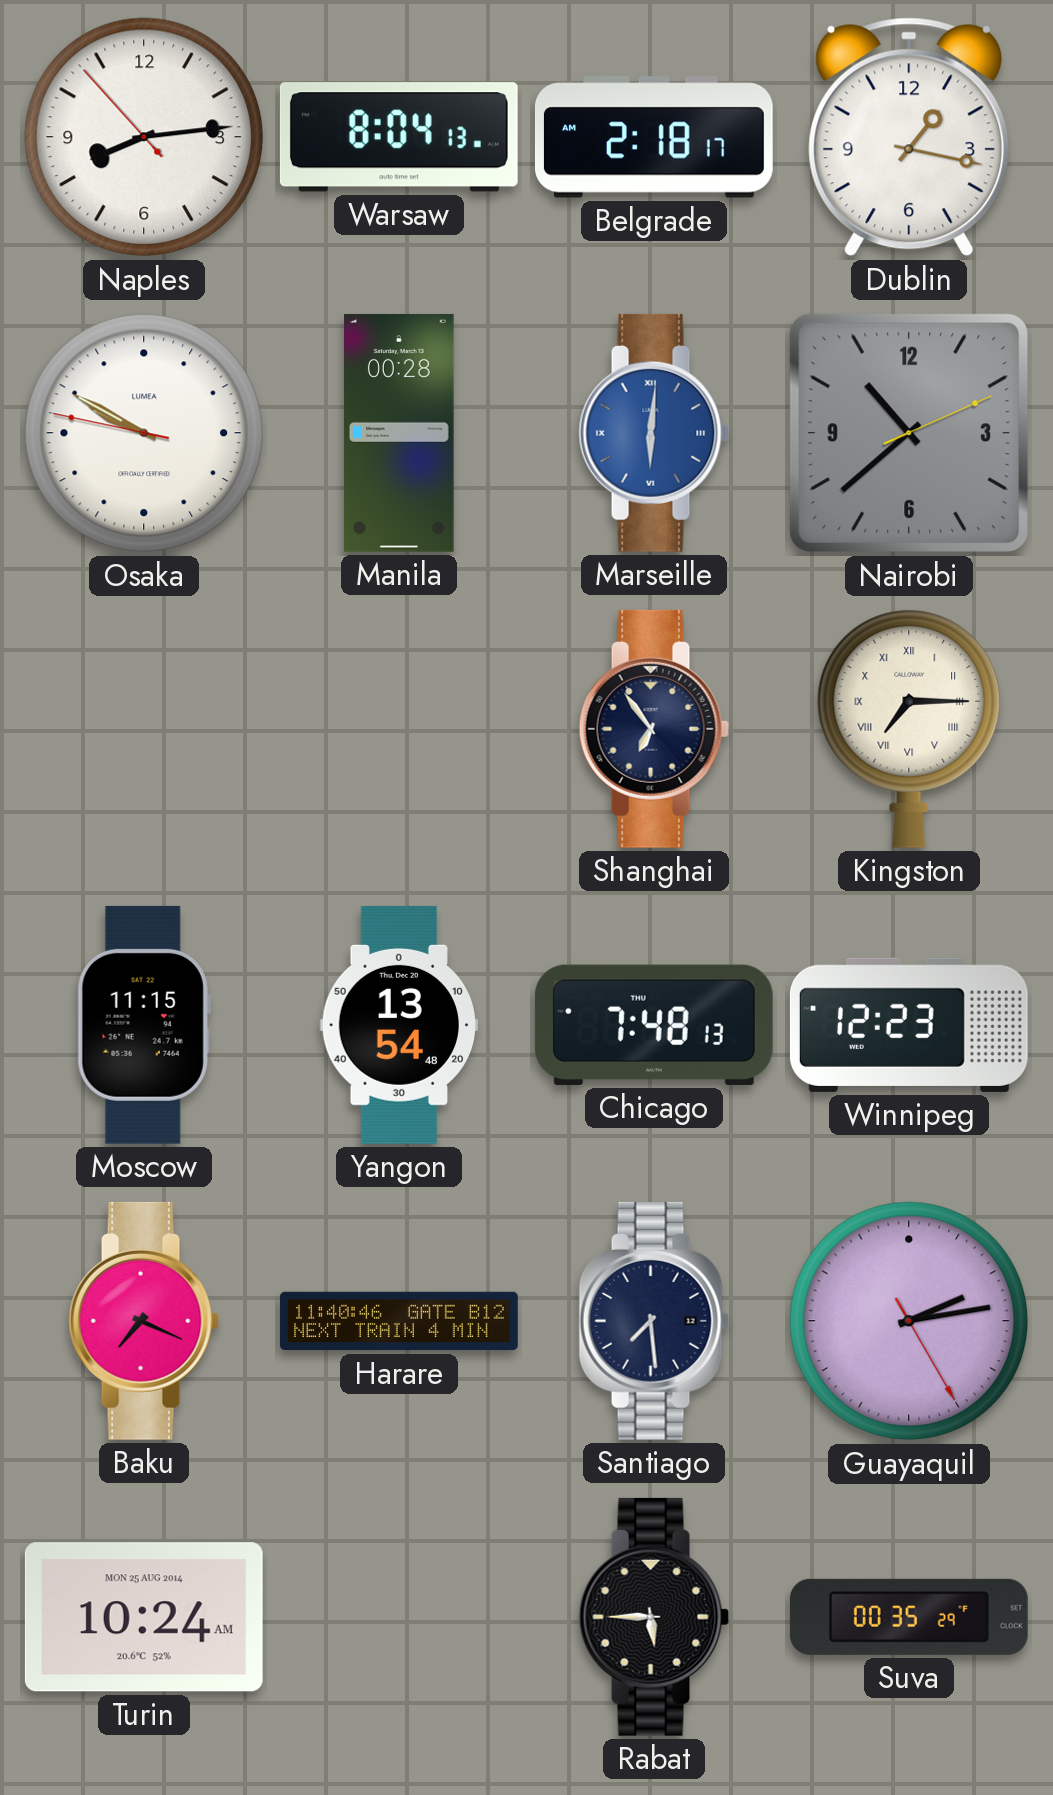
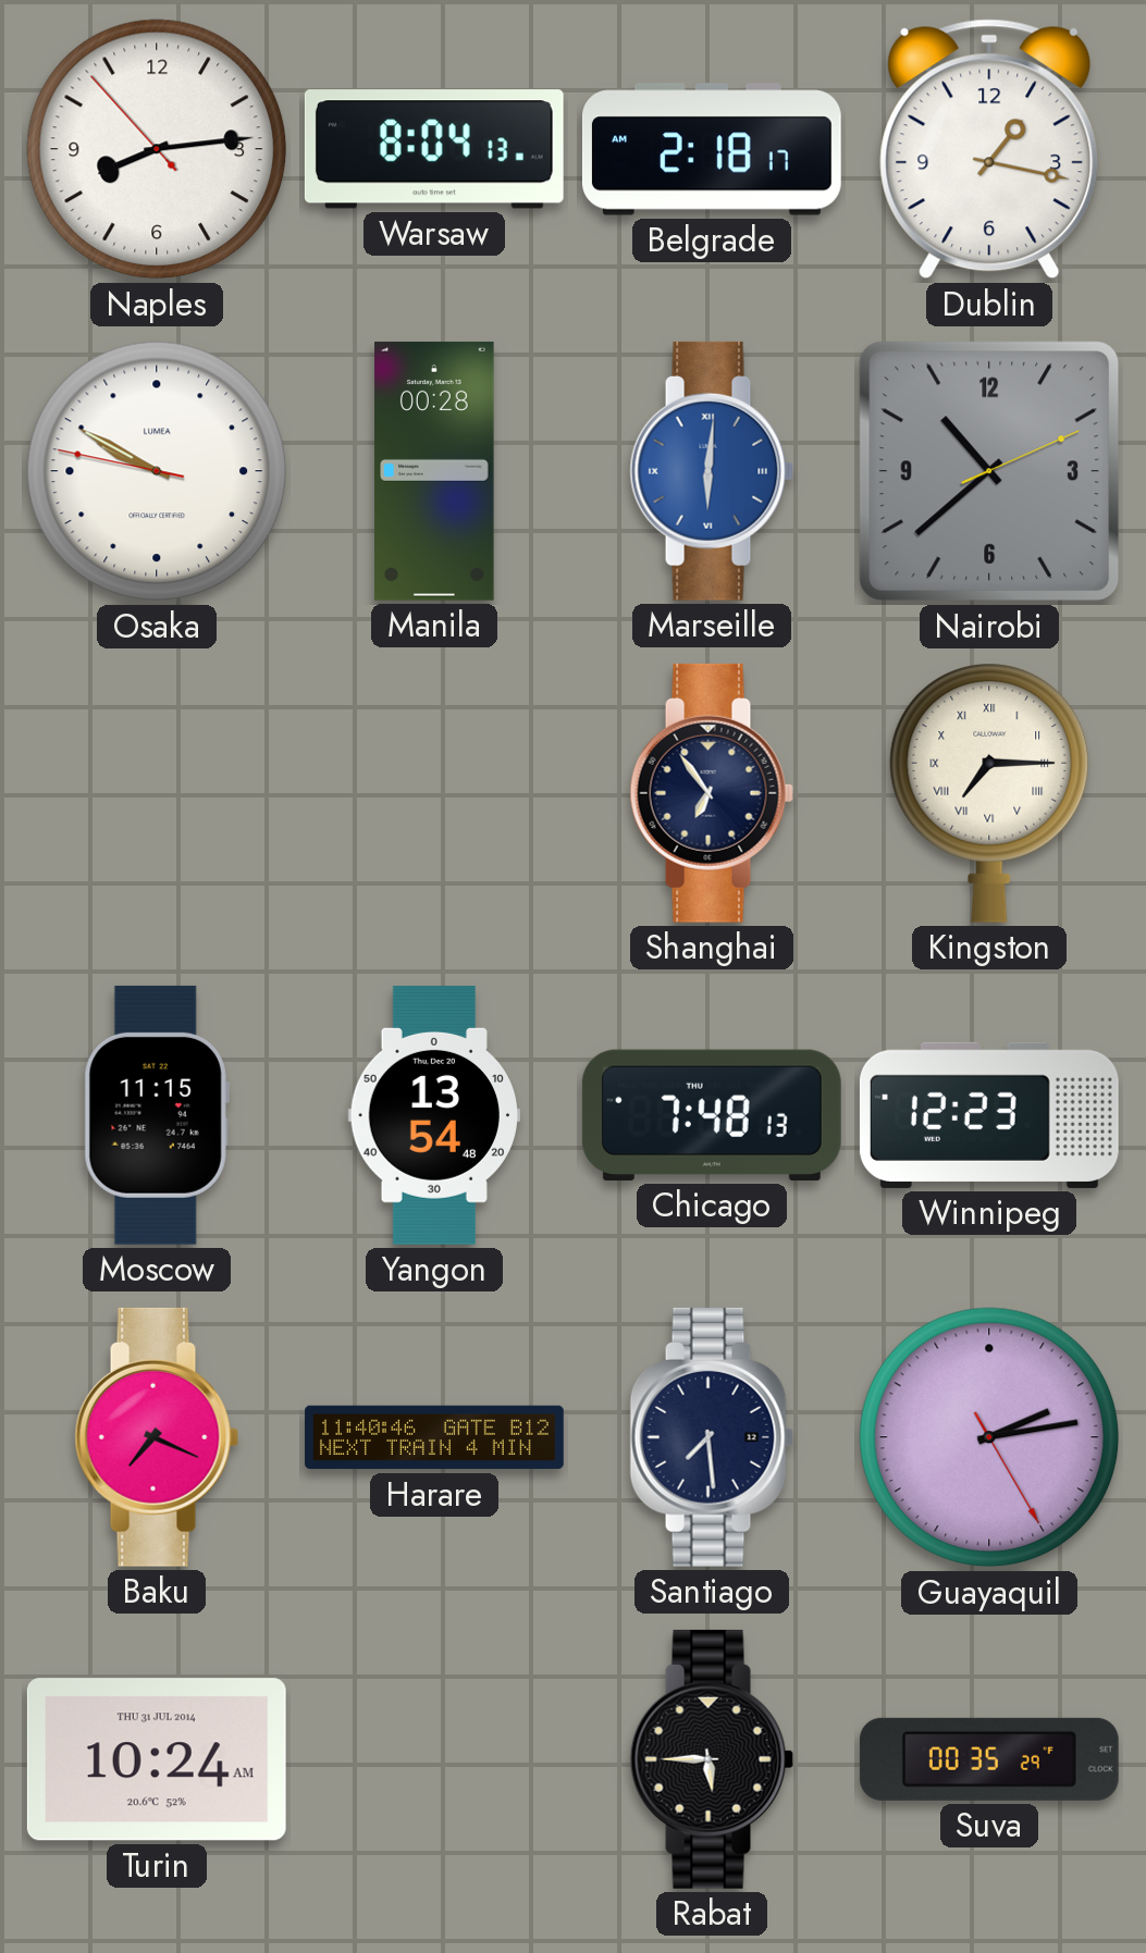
Turin date: MON 25 AUG 2014 -> THU 31 JUL 2014 (157, 1759)
